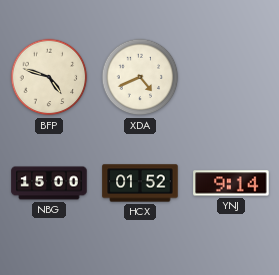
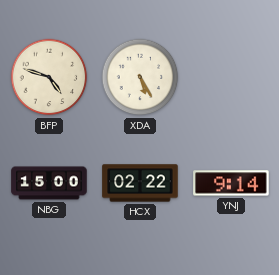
XDA: 4:41 -> 5:25 (140, 77)
HCX: 01:52 -> 02:22 (140, 183)
